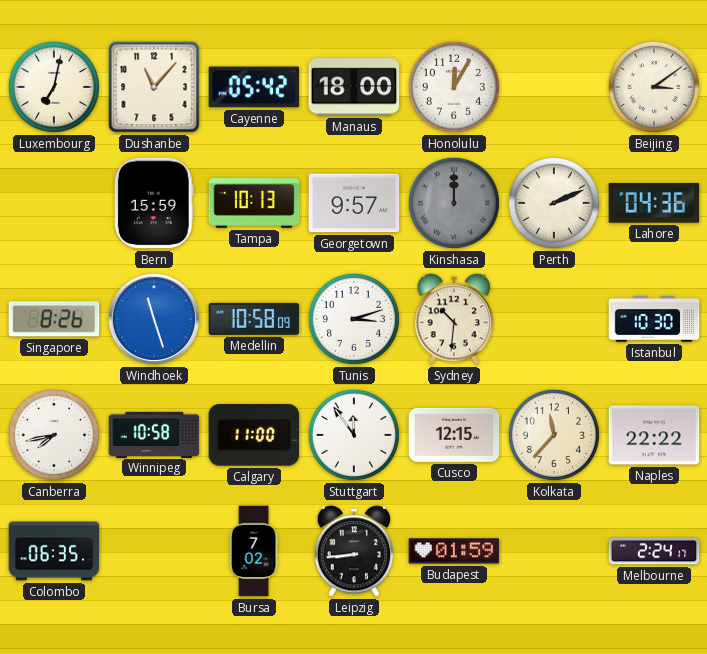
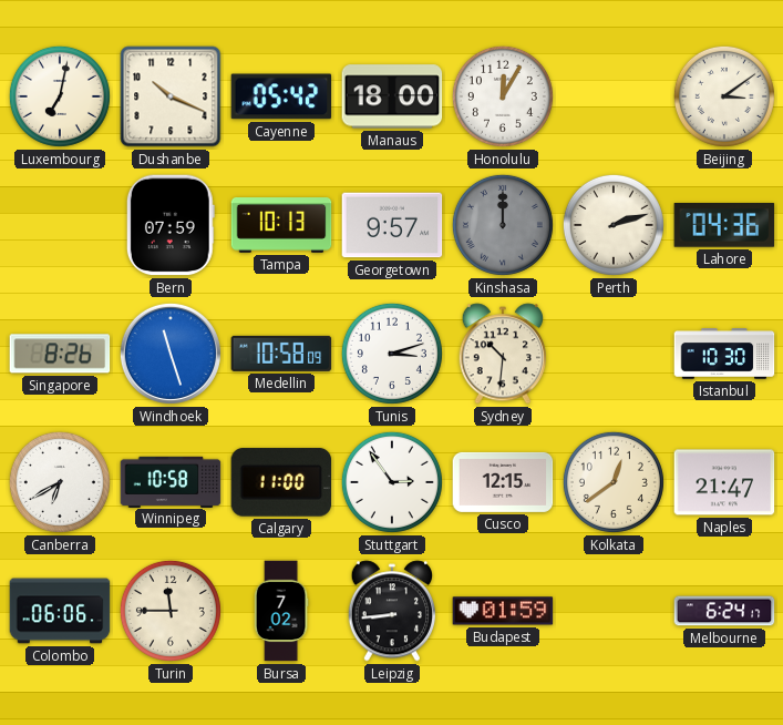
Dushanbe: 11:07 -> 10:19 (171, 96)
Bern: 15:59 -> 07:59 (171, 225)
Perth: 2:11 -> 2:12 (614, 225)
Canberra: 7:43 -> 6:40 (60, 482)
Stuttgart: 11:54 -> 2:54 (392, 482)
Kolkata: 11:37 -> 12:39 (614, 482)
Naples: 22:22 -> 21:47 (724, 482)
Colombo: 06:35 -> 06:06 (60, 611)
Turin: none -> 11:45 (171, 611)
Melbourne: 2:24 -> 6:24 (724, 611)
